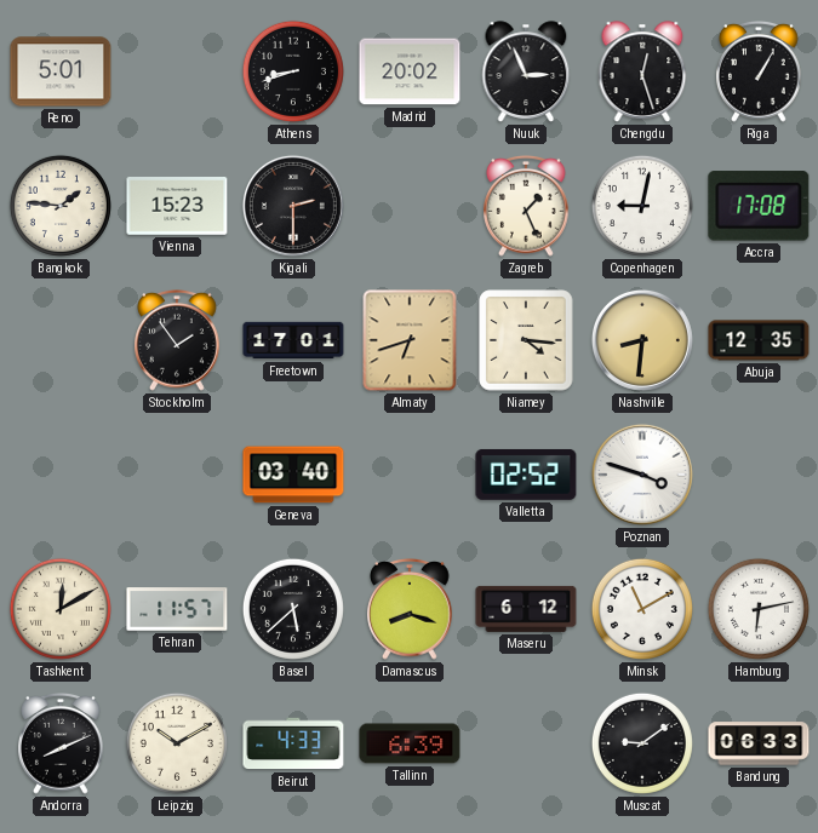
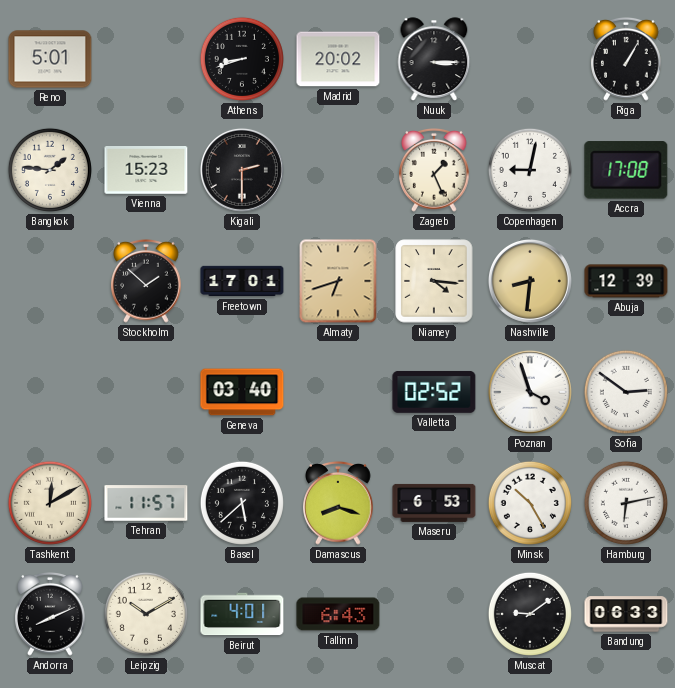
Nuuk: 2:56 -> 3:15 (434, 59)
Chengdu: 12:27 -> none (642, 71)
Stockholm: 1:54 -> 1:52 (146, 282)
Abuja: 12:35 -> 12:39 (626, 281)
Poznan: 3:48 -> 3:57 (530, 392)
Sofia: none -> 2:51 (626, 392)
Maseru: 6:12 -> 6:53 (434, 503)
Minsk: 11:10 -> 10:25 (530, 503)
Beirut: 4:33 -> 4:01 (242, 614)
Tallinn: 6:39 -> 6:43 (338, 614)
